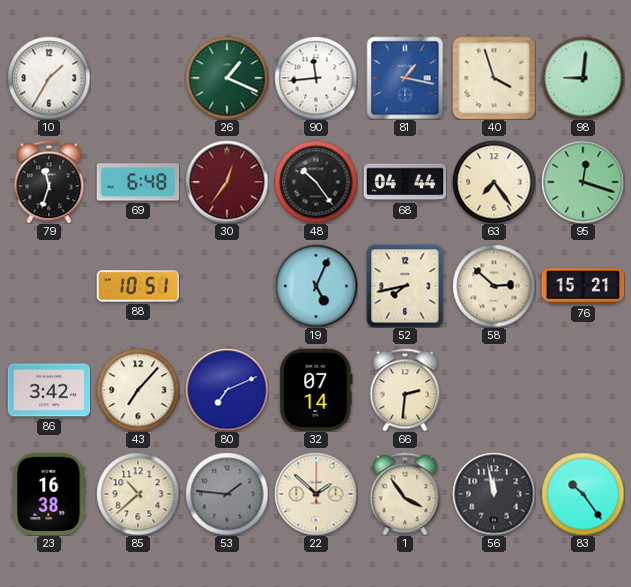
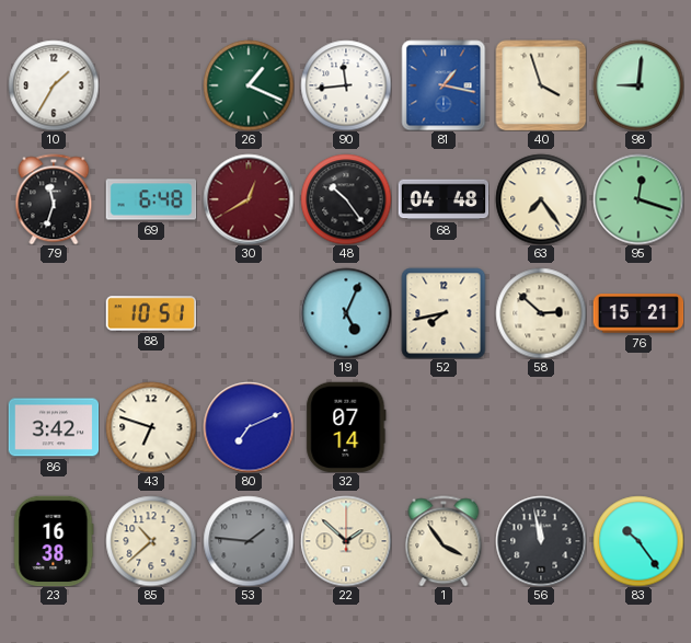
30: 12:36 -> 12:40 (249, 199)
68: 04:44 -> 04:48 (444, 199)
43: 7:07 -> 6:48 (151, 427)
66: 2:31 -> none (405, 390)
